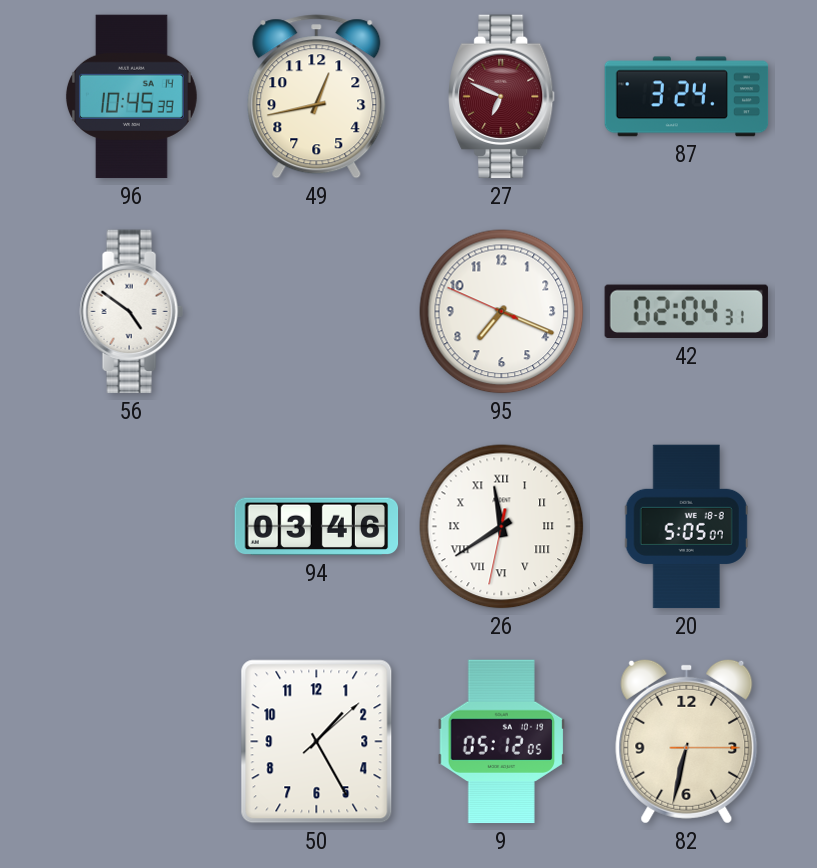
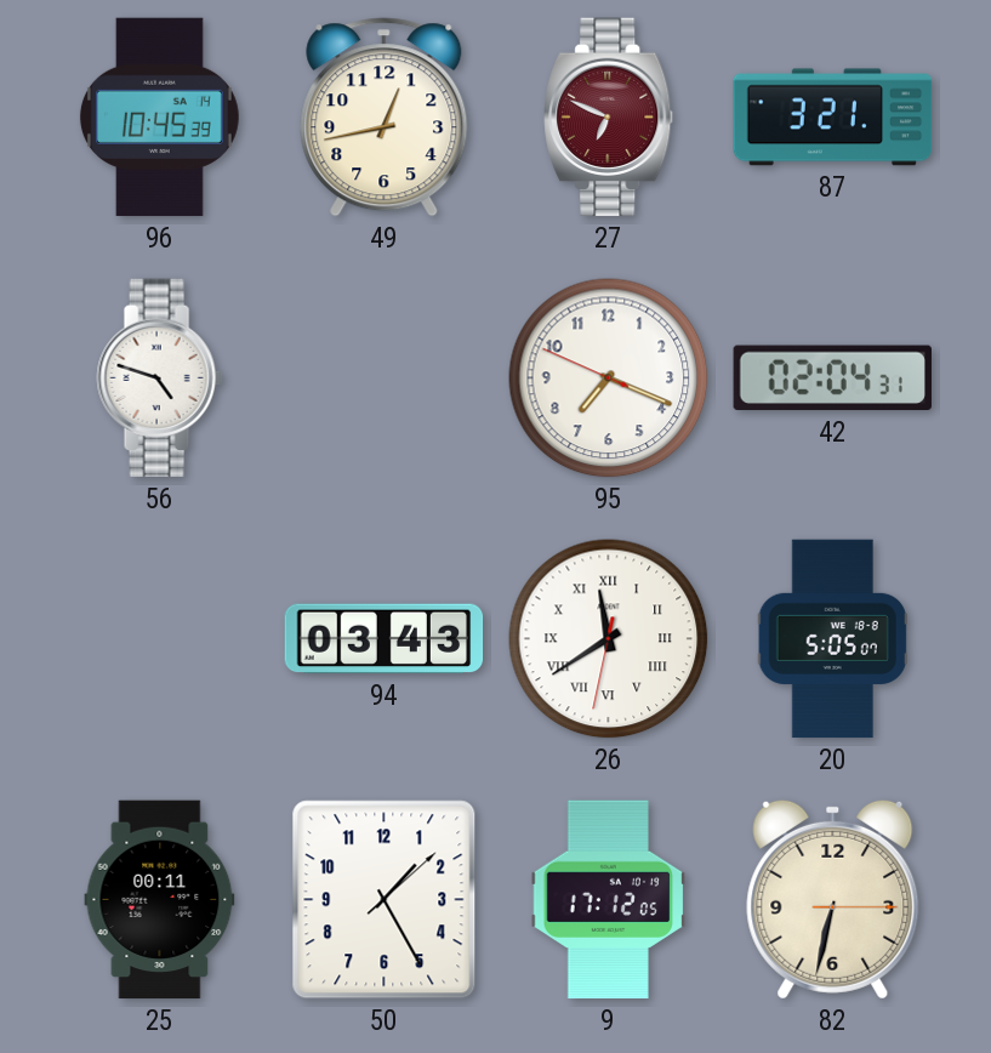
87: 3:24 -> 3:21 (833, 118)
56: 4:51 -> 4:48 (159, 378)
94: 03:46 -> 03:43 (385, 639)
25: none -> 00:11 (160, 900)
9: 05:12 -> 17:12 (609, 900)
